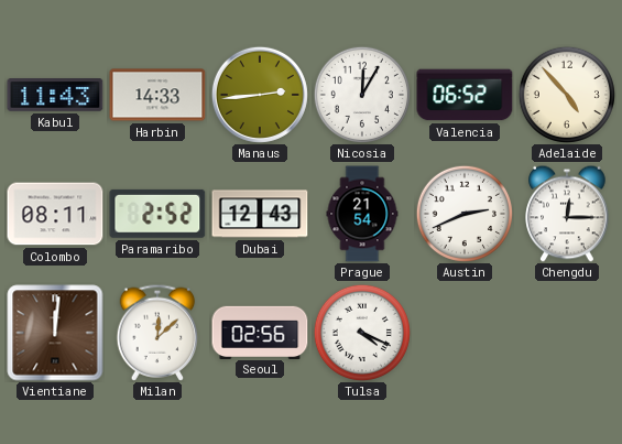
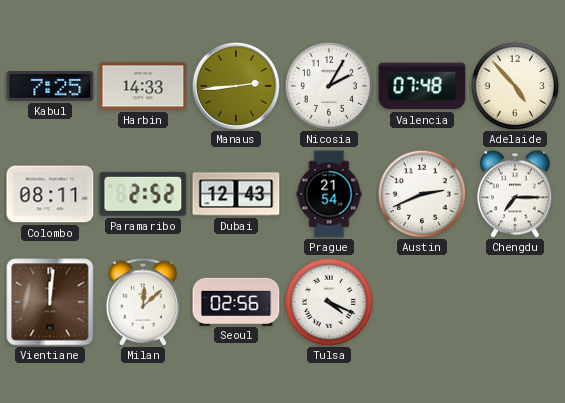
Kabul: 11:43 -> 7:25 (50, 87)
Nicosia: 12:05 -> 2:05 (329, 86)
Valencia: 06:52 -> 07:48 (422, 86)
Chengdu: 12:15 -> 7:15 (515, 194)
